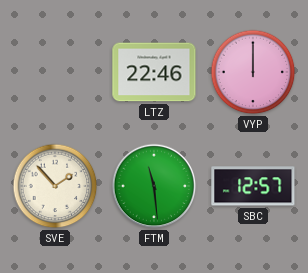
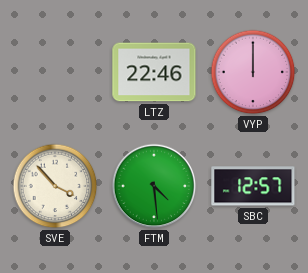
SVE: 1:53 -> 3:53 (55, 186)
FTM: 11:29 -> 4:29 (154, 186)
